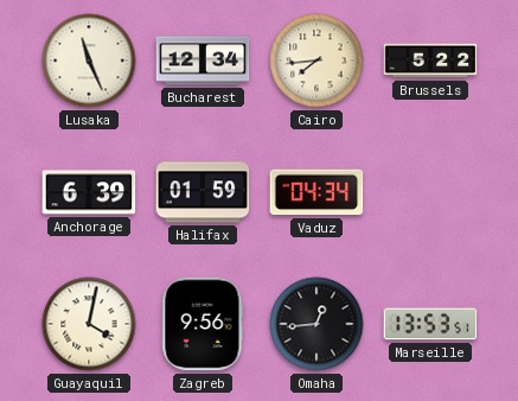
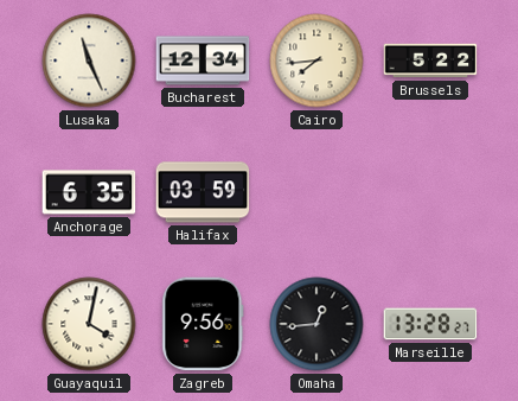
Anchorage: 6:39 -> 6:35 (89, 192)
Halifax: 01:59 -> 03:59 (203, 192)
Vaduz: 04:34 -> none (316, 192)
Marseille: 13:53 -> 13:28 (430, 324)
